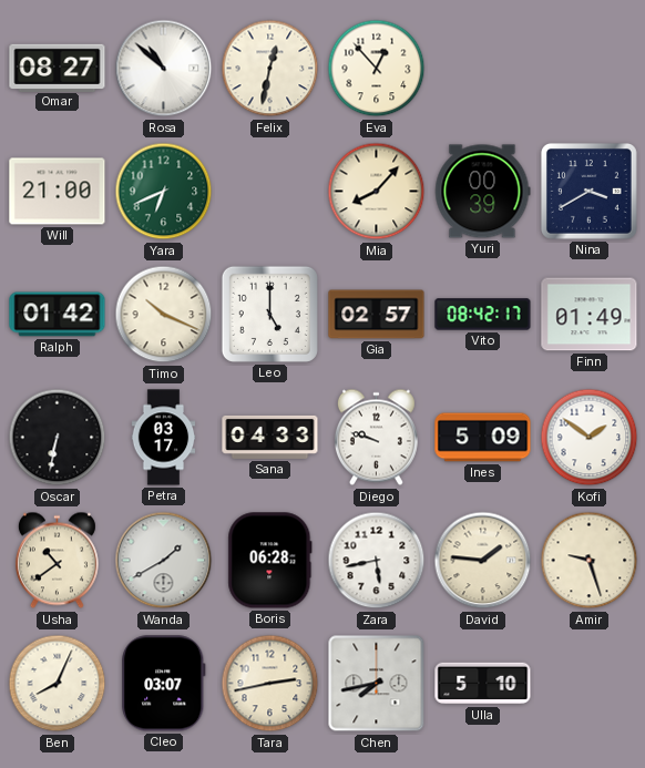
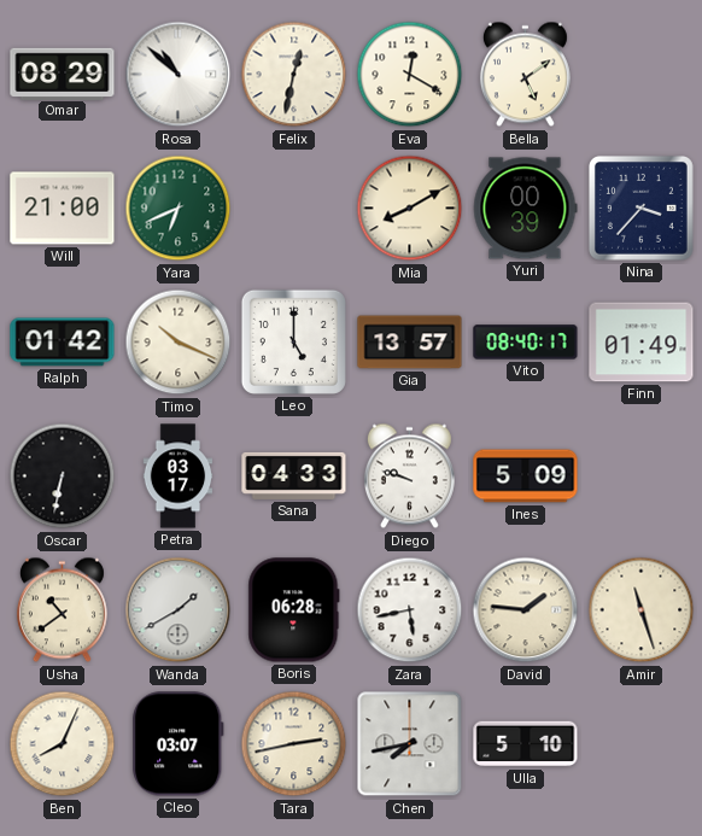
Omar: 08:27 -> 08:29 (63, 74)
Eva: 12:53 -> 12:20 (410, 75)
Bella: none -> 5:09 (525, 75)
Mia: 8:07 -> 8:10 (410, 209)
Nina: 3:40 -> 3:37 (640, 207)
Gia: 02:57 -> 13:57 (410, 343)
Vito: 08:42 -> 08:40 (526, 343)
Kofi: 1:51 -> none (590, 438)
Amir: 9:27 -> 11:27 (642, 610)
